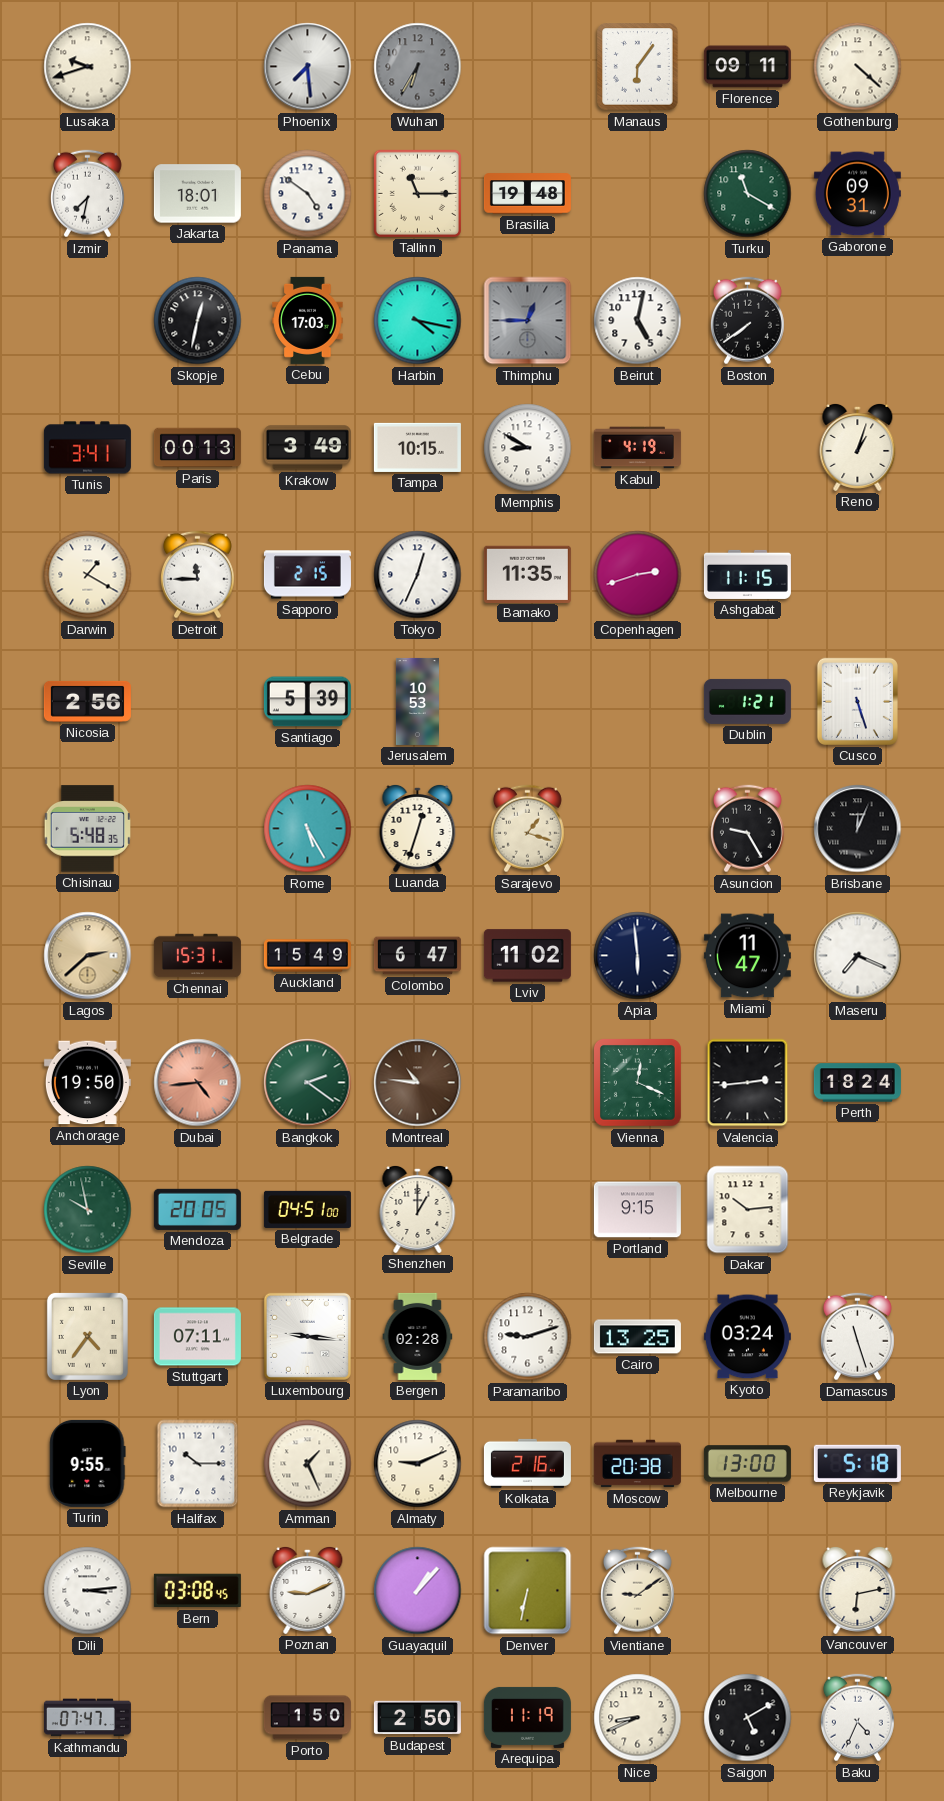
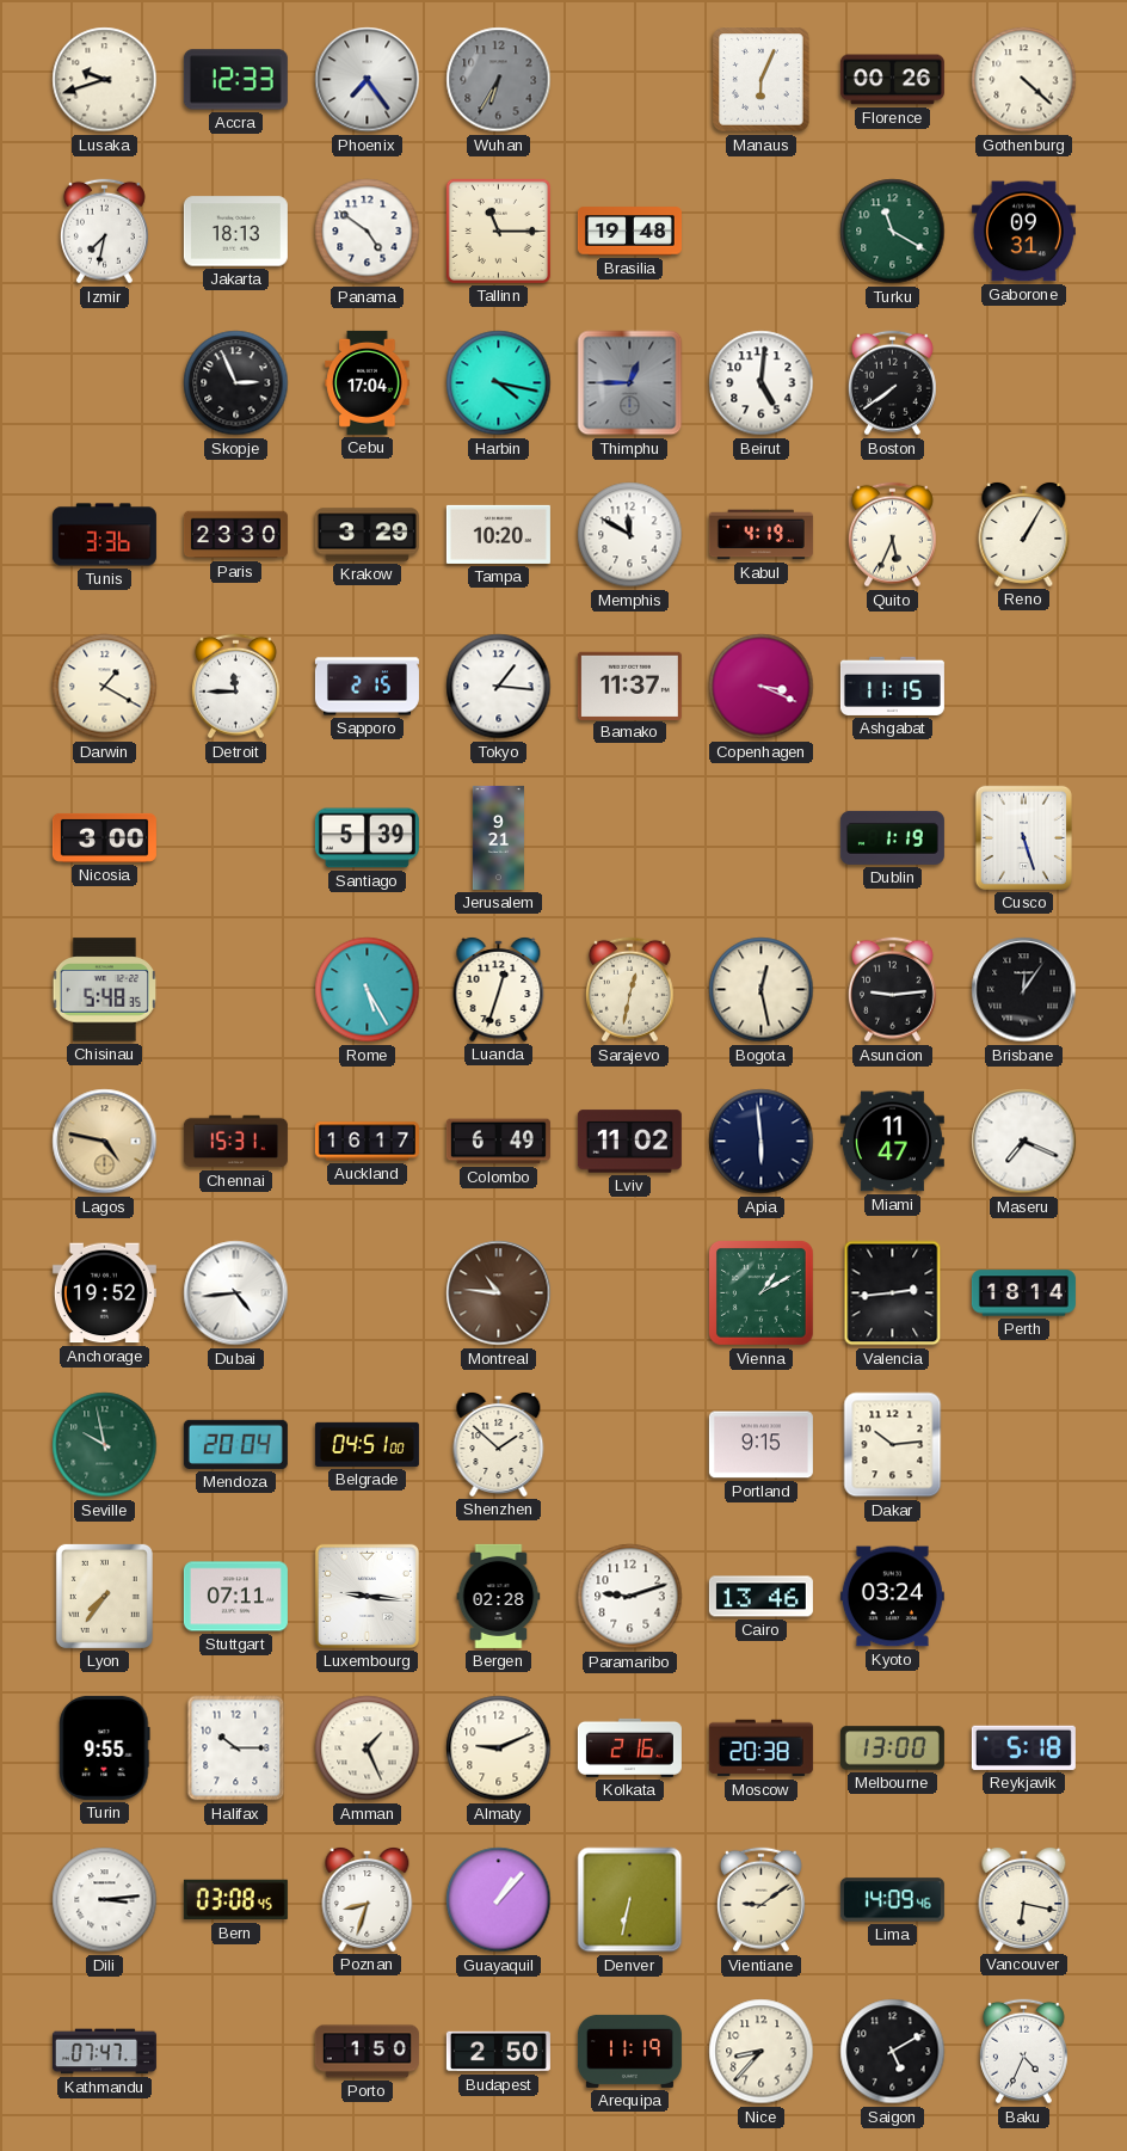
Accra: none -> 12:33 (235, 80)
Phoenix: 7:29 -> 7:24 (368, 80)
Manaus: 6:06 -> 6:04 (762, 80)
Florence: 09:11 -> 00:26 (892, 80)
Jakarta: 18:01 -> 18:13 (235, 232)
Skopje: 12:32 -> 2:56 (236, 383)
Cebu: 17:03 -> 17:04 (368, 382)
Beirut: 5:02 -> 5:01 (762, 383)
Tunis: 3:41 -> 3:36 (104, 535)
Paris: 00:13 -> 23:30 (235, 535)
Krakow: 3:49 -> 3:29 (367, 535)
Tampa: 10:15 -> 10:20 (498, 534)
Memphis: 8:50 -> 11:50 (630, 535)
Quito: none -> 5:34 (892, 535)
Reno: 1:03 -> 1:05 (1024, 534)
Tokyo: 12:34 -> 1:16 (499, 687)
Bamako: 11:35 -> 11:37 (629, 686)
Copenhagen: 2:42 -> 3:19 (762, 687)
Nicosia: 2:56 -> 3:00 (104, 837)
Jerusalem: 10:53 -> 9:21 (498, 837)
Dublin: 1:21 -> 1:19 (892, 837)
Sarajevo: 1:18 -> 12:32 (629, 990)
Bogota: none -> 12:28 (762, 990)
Asuncion: 9:25 -> 9:14 (892, 990)
Brisbane: 12:04 -> 12:06 (1024, 990)
Lagos: 2:38 -> 4:47 (105, 1142)
Auckland: 15:49 -> 16:17 (367, 1142)
Colombo: 6:47 -> 6:49 (498, 1142)
Anchorage: 19:50 -> 19:52 (104, 1293)
Dubai dial: salmon -> white (236, 1293)
Bangkok: 2:21 -> none (308, 1083)
Vienna: 12:19 -> 1:10 (760, 1292)
Perth: 18:24 -> 18:14 (1023, 1293)
Mendoza: 20:05 -> 20:04 (235, 1444)
Shenzhen: 1:00 -> 1:52 (499, 1444)
Lyon: 4:36 -> 7:36 (104, 1596)
Cairo: 13:25 -> 13:46 (760, 1597)
Damascus: 11:27 -> none (857, 1337)
Poznan: 9:11 -> 8:33 (368, 1899)
Lima: none -> 14:09 (892, 1900)
Vancouver: 6:13 -> 6:17 (1024, 1899)
Nice: 8:41 -> 8:37 (762, 2052)
